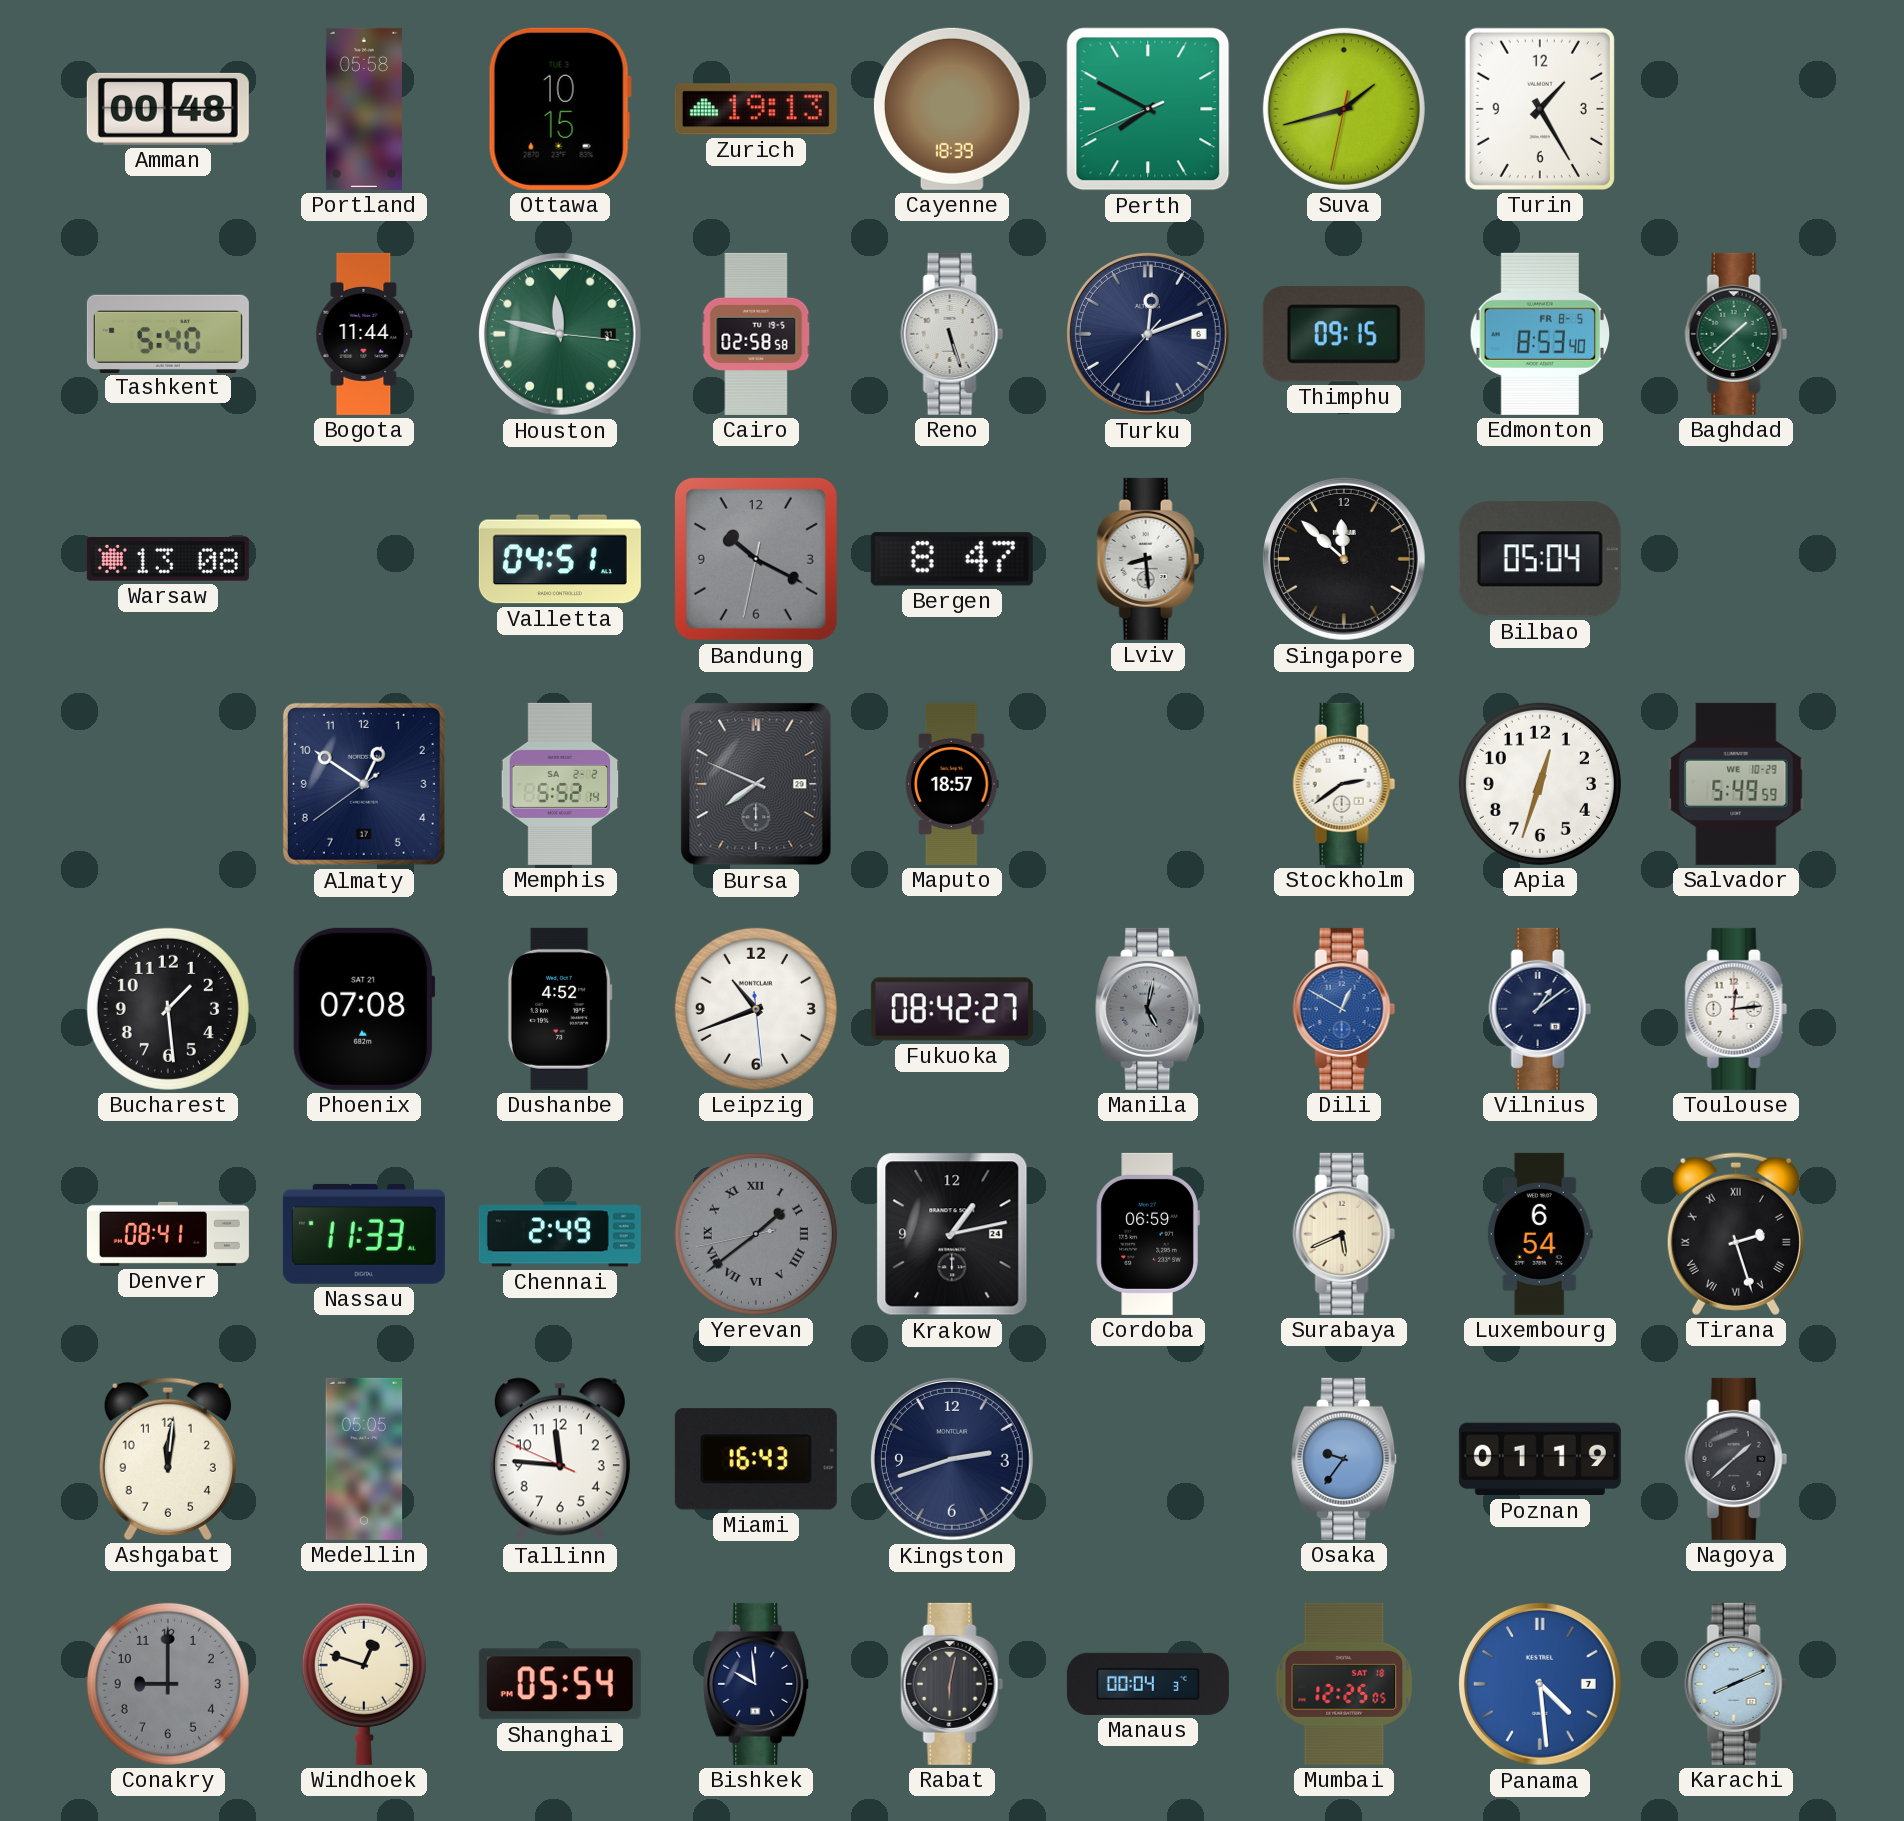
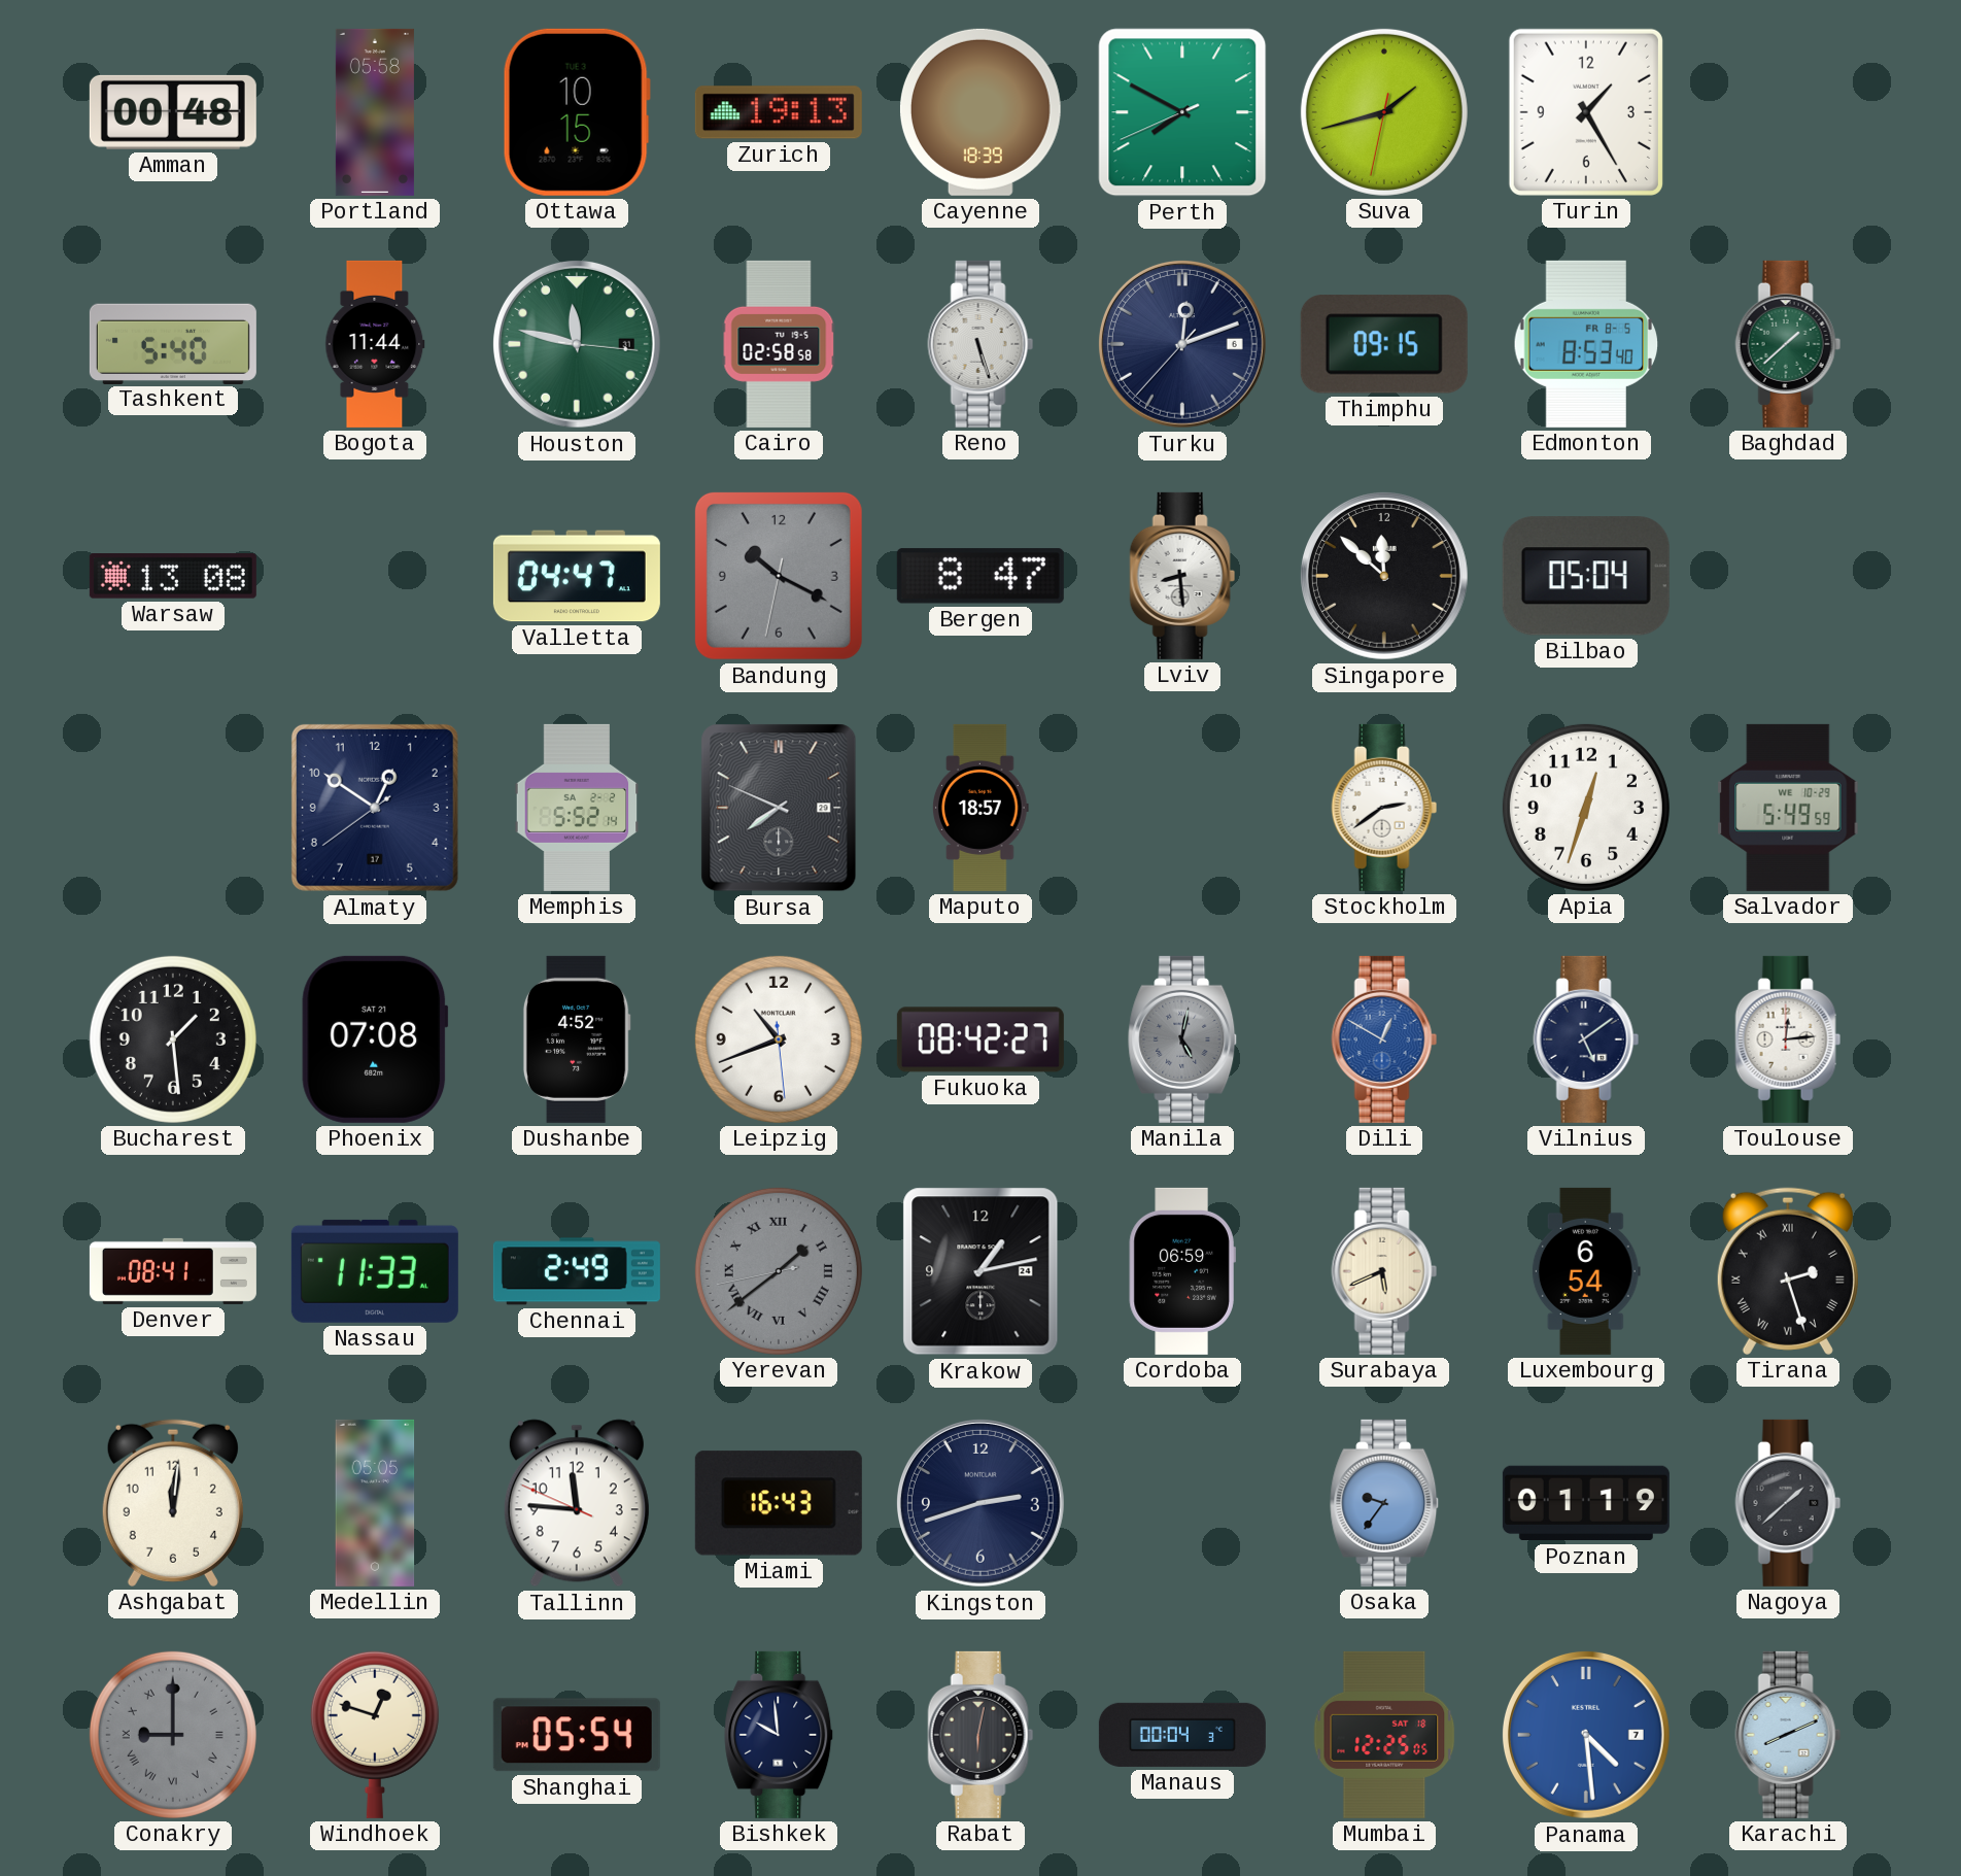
Valletta: 04:51 -> 04:47 (577, 576)
Vilnius: 1:09 -> 5:09 (1586, 1039)
Conakry numerals: Arabic -> Roman (173, 1735)
